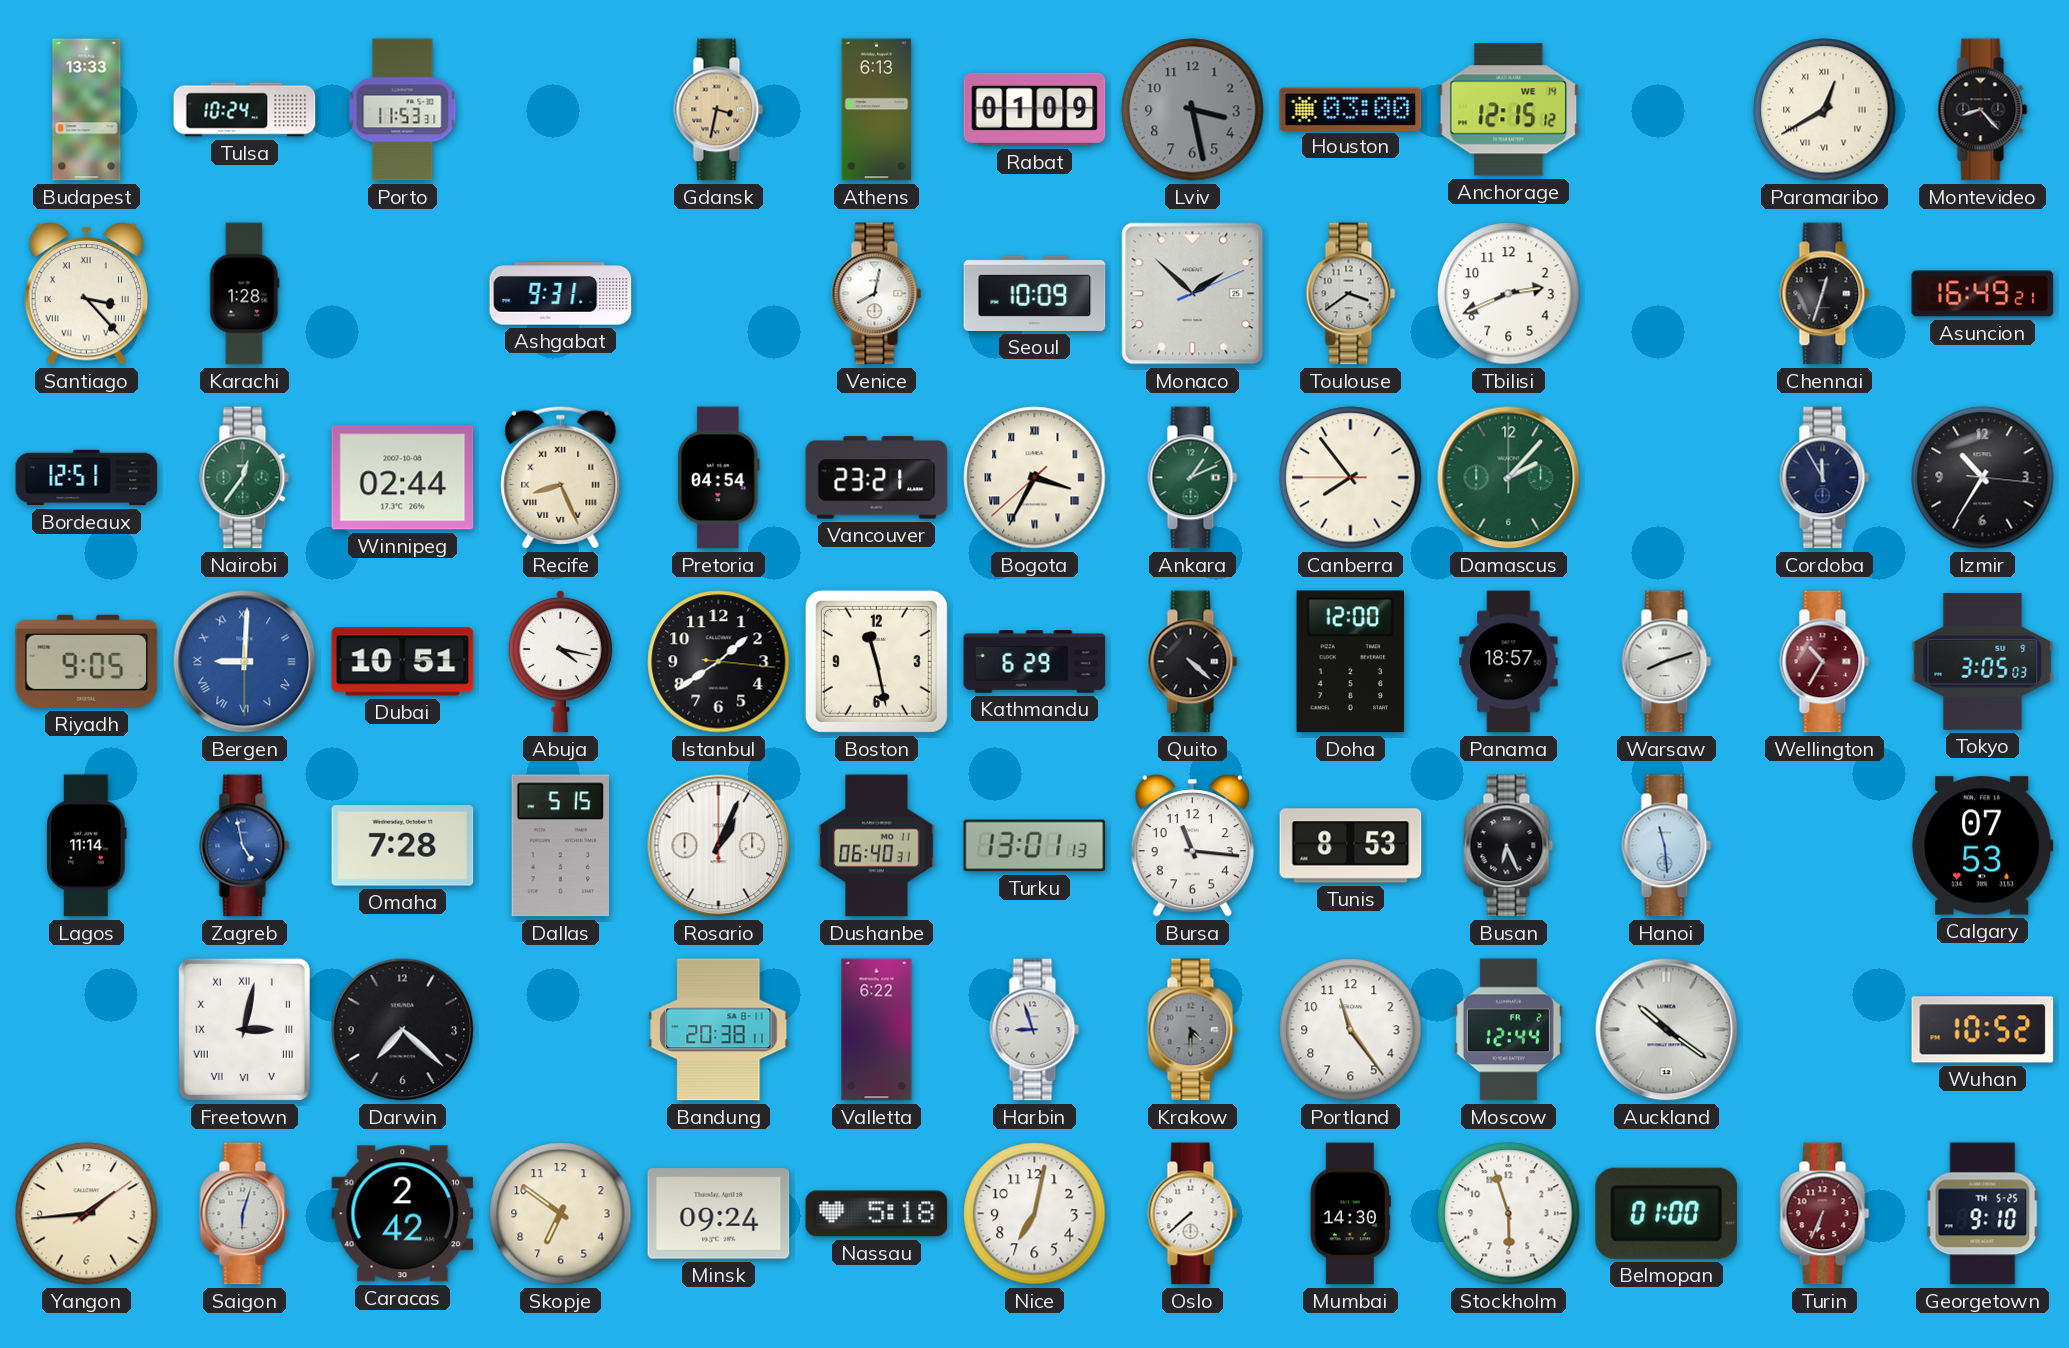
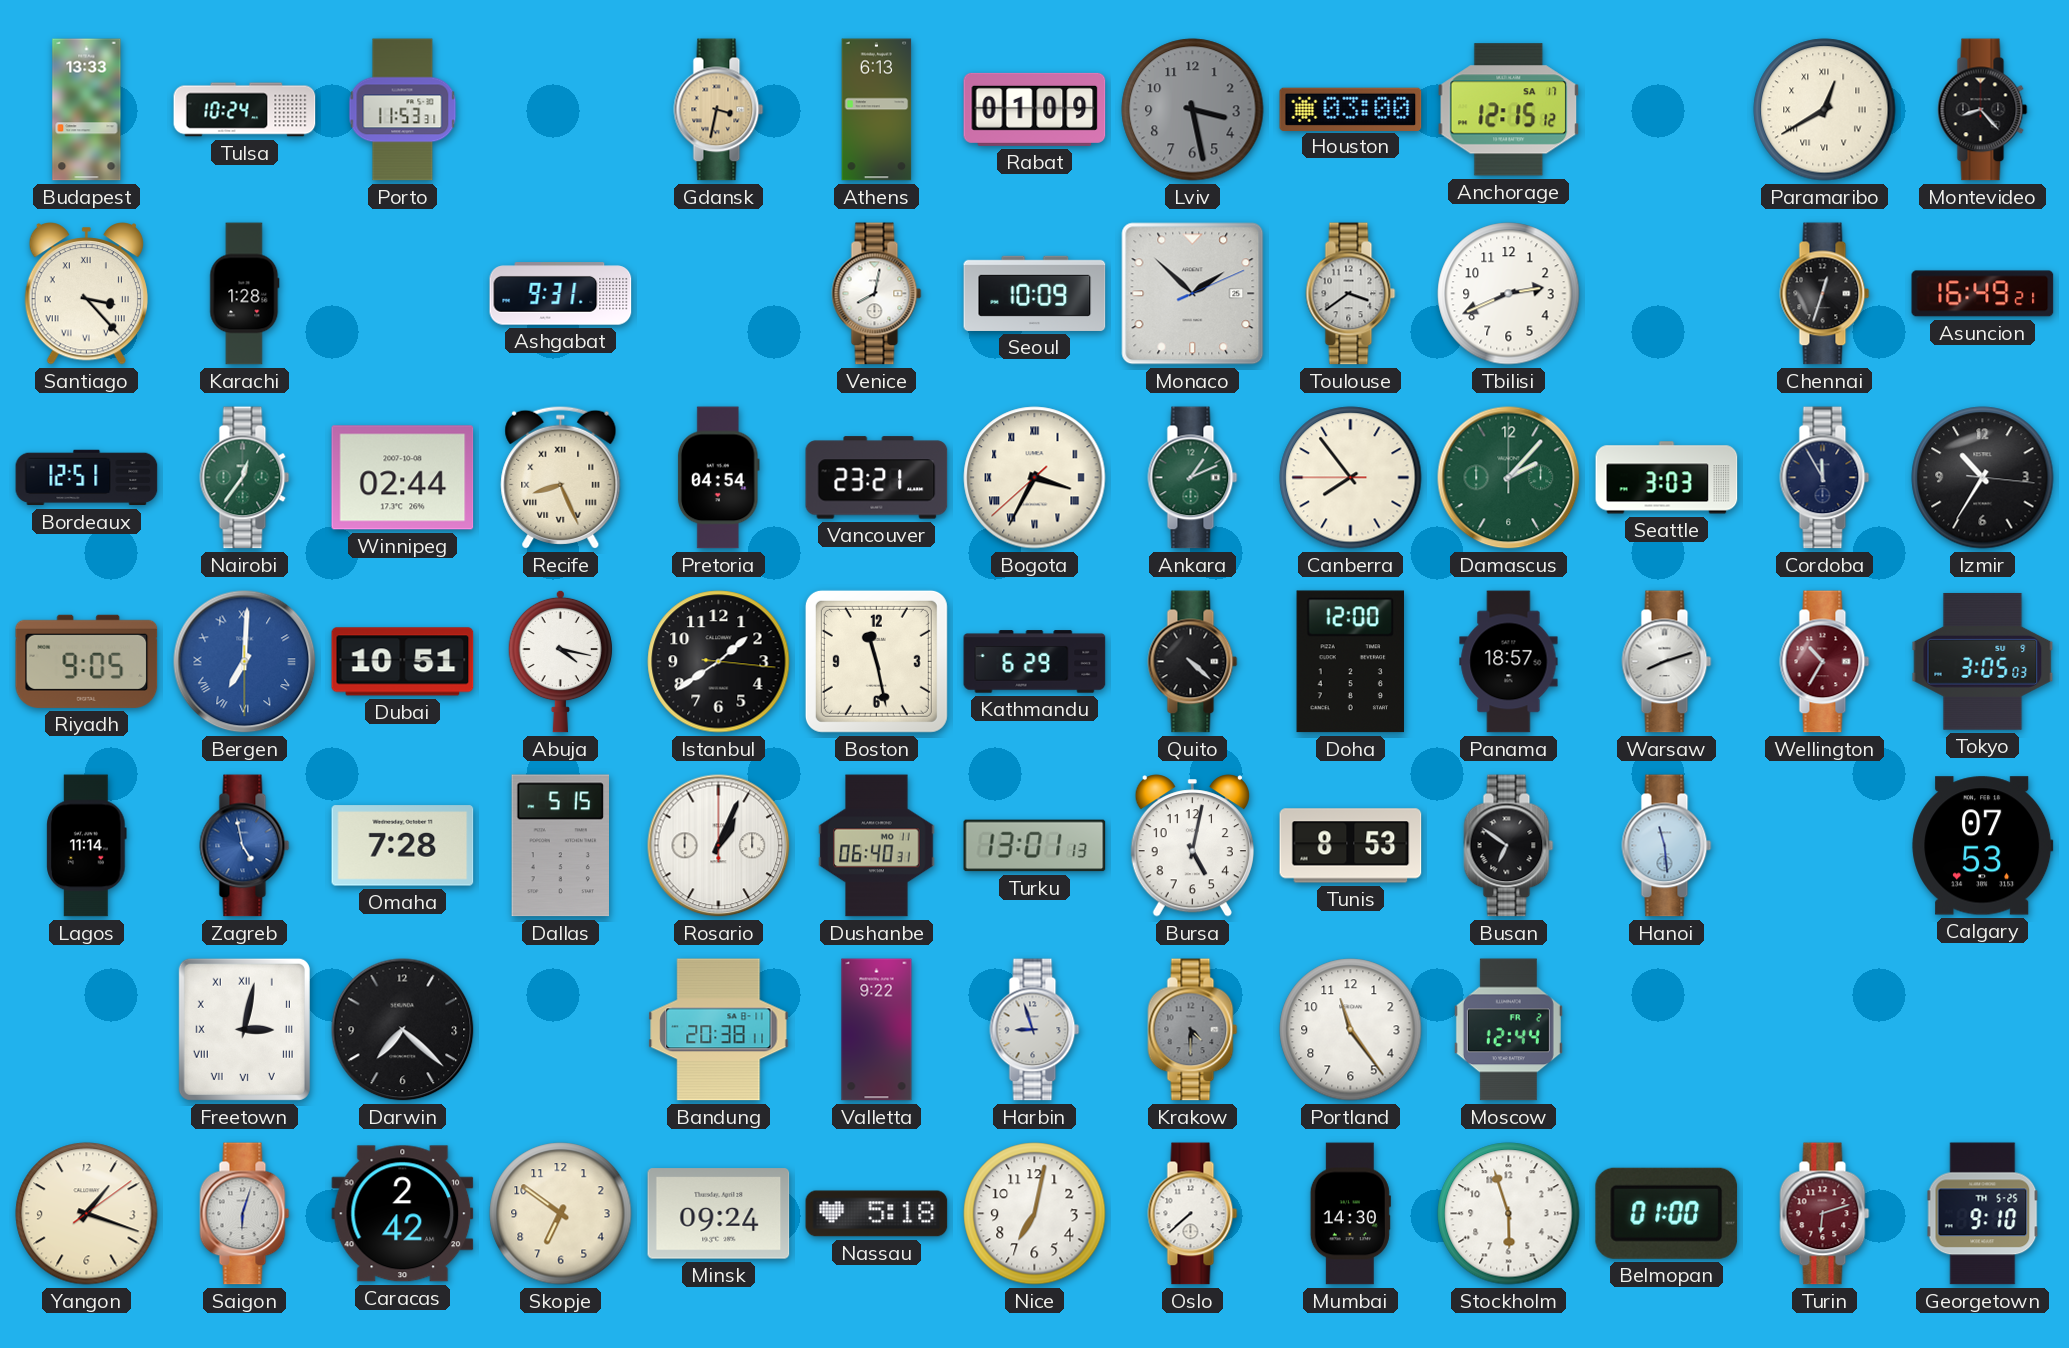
Anchorage date: WE 14 -> SA 17 (1509, 110)
Seattle: none -> 3:03 (1667, 478)
Bergen: 9:00 -> 7:00 (245, 662)
Bursa: 11:16 -> 5:02 (1192, 846)
Busan: 6:26 -> 6:51 (1509, 846)
Valletta: 6:22 -> 9:22 (877, 1030)
Auckland: 10:21 -> none (1667, 1030)
Wuhan: 10:52 -> none (1983, 1030)
Yangon: 1:44 -> 1:18 (87, 1214)
Turin: 6:34 -> 6:12 (1825, 1214)
